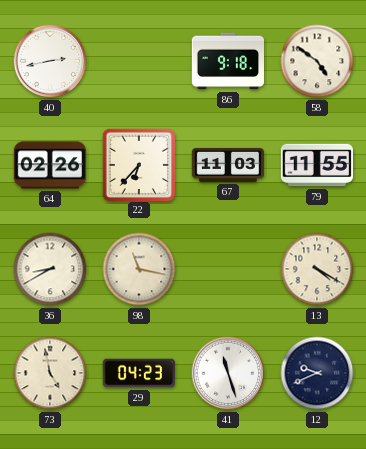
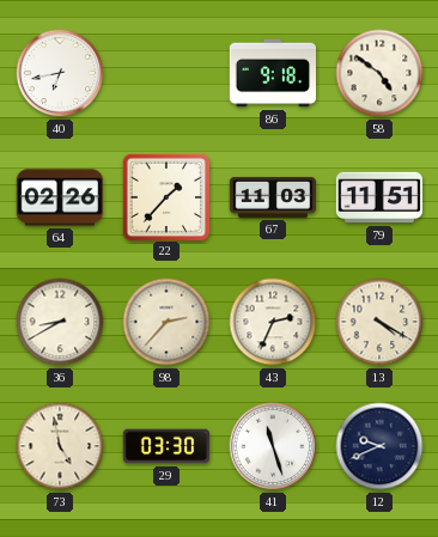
40: 2:43 -> 6:43 (60, 73)
22: 6:37 -> 1:37 (165, 196)
79: 11:55 -> 11:51 (378, 197)
98: 11:17 -> 2:37 (166, 322)
43: none -> 2:34 (273, 322)
29: 04:23 -> 03:30 (165, 446)
